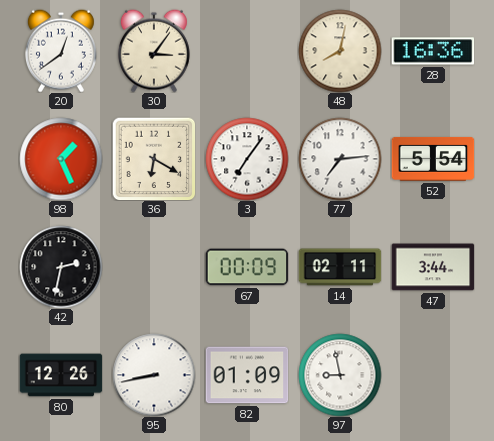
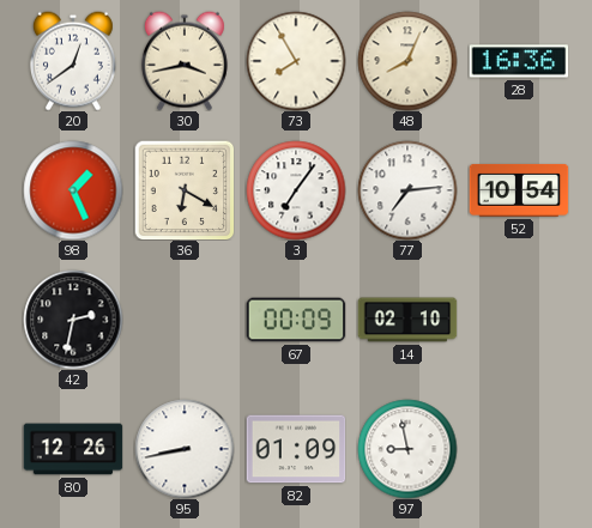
30: 3:06 -> 3:43 (185, 61)
73: none -> 7:55 (296, 61)
48: 8:02 -> 8:04 (407, 61)
52: 5:54 -> 10:54 (519, 190)
14: 02:11 -> 02:10 (407, 320)
47: 3:44 -> none (433, 267)
